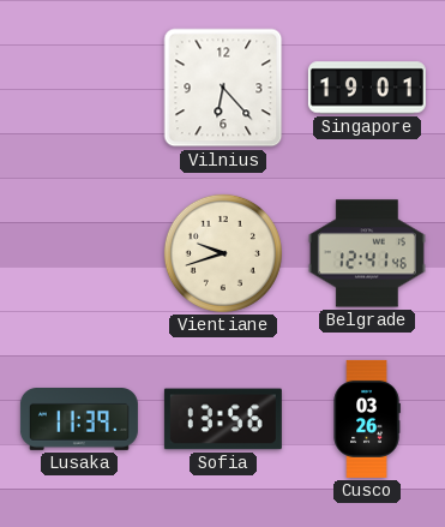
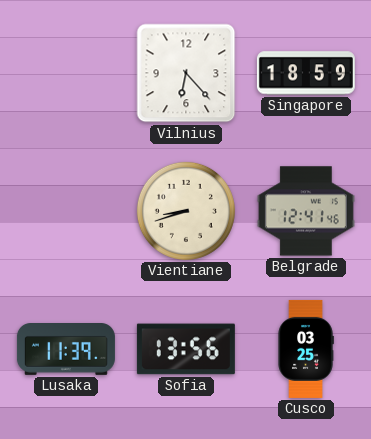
Singapore: 19:01 -> 18:59 (306, 73)
Vientiane: 9:42 -> 8:42 (186, 211)
Cusco: 03:26 -> 03:25 (306, 349)
